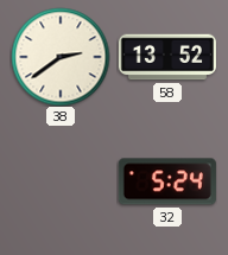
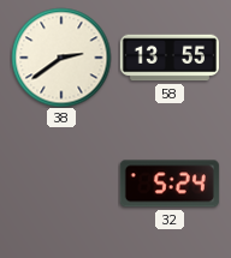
58: 13:52 -> 13:55 (170, 58)
